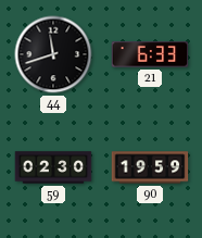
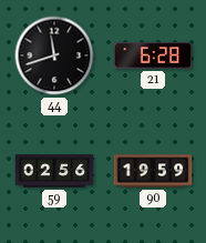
21: 6:33 -> 6:28 (153, 55)
59: 02:30 -> 02:56 (54, 171)
